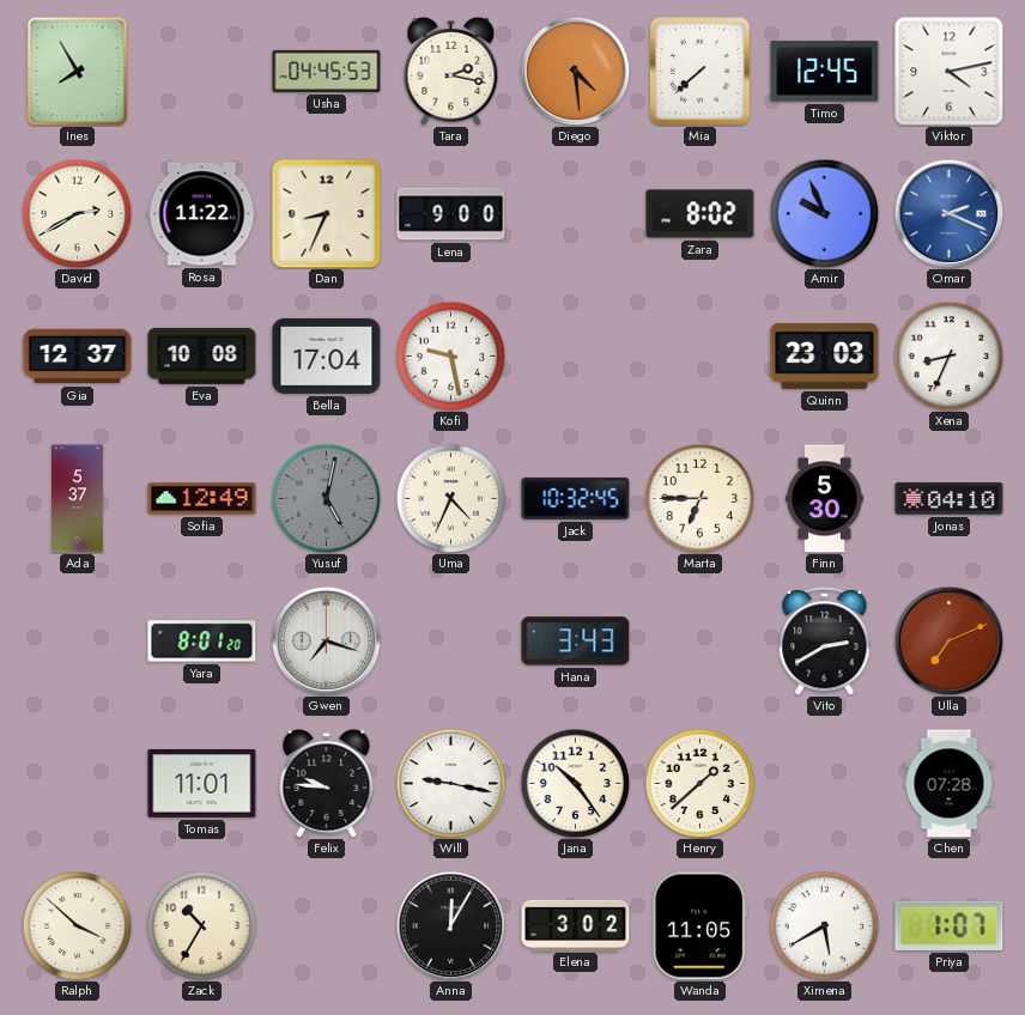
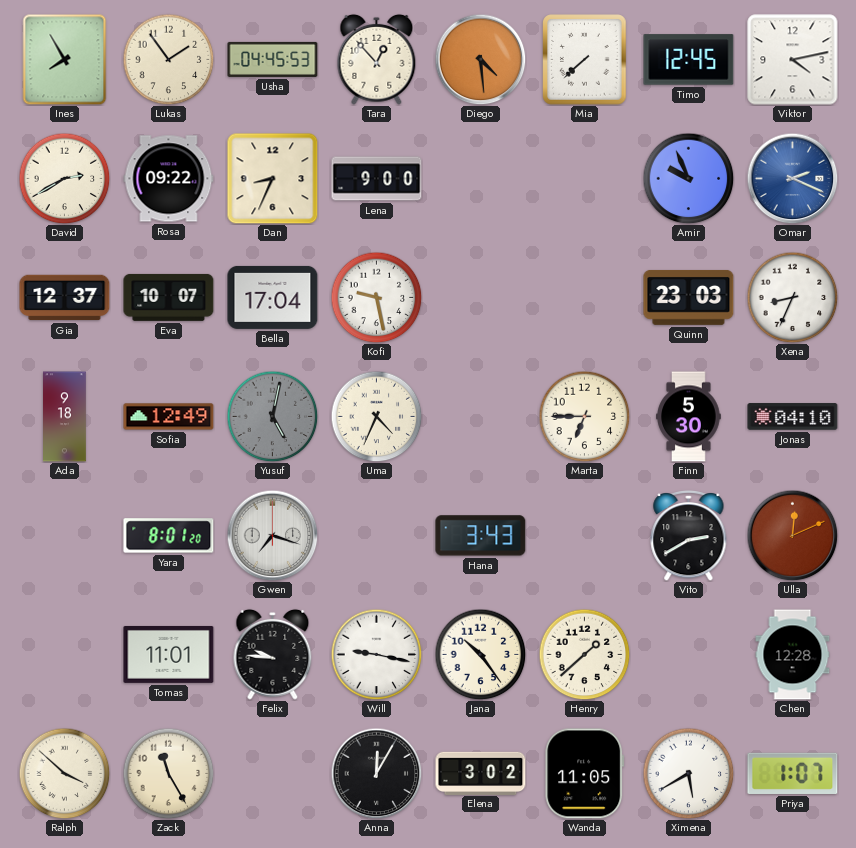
Lukas: none -> 1:54 (168, 59)
Tara: 2:17 -> 12:53 (377, 59)
Rosa: 11:22 -> 09:22 (169, 179)
Zara: 8:02 -> none (700, 214)
Eva: 10:08 -> 10:07 (169, 297)
Ada: 5:37 -> 9:18 (65, 417)
Jack: 10:32 -> none (576, 498)
Ulla: 7:11 -> 12:11 (792, 535)
Chen: 07:28 -> 12:28 (793, 655)
Zack: 10:35 -> 11:25 (168, 773)
